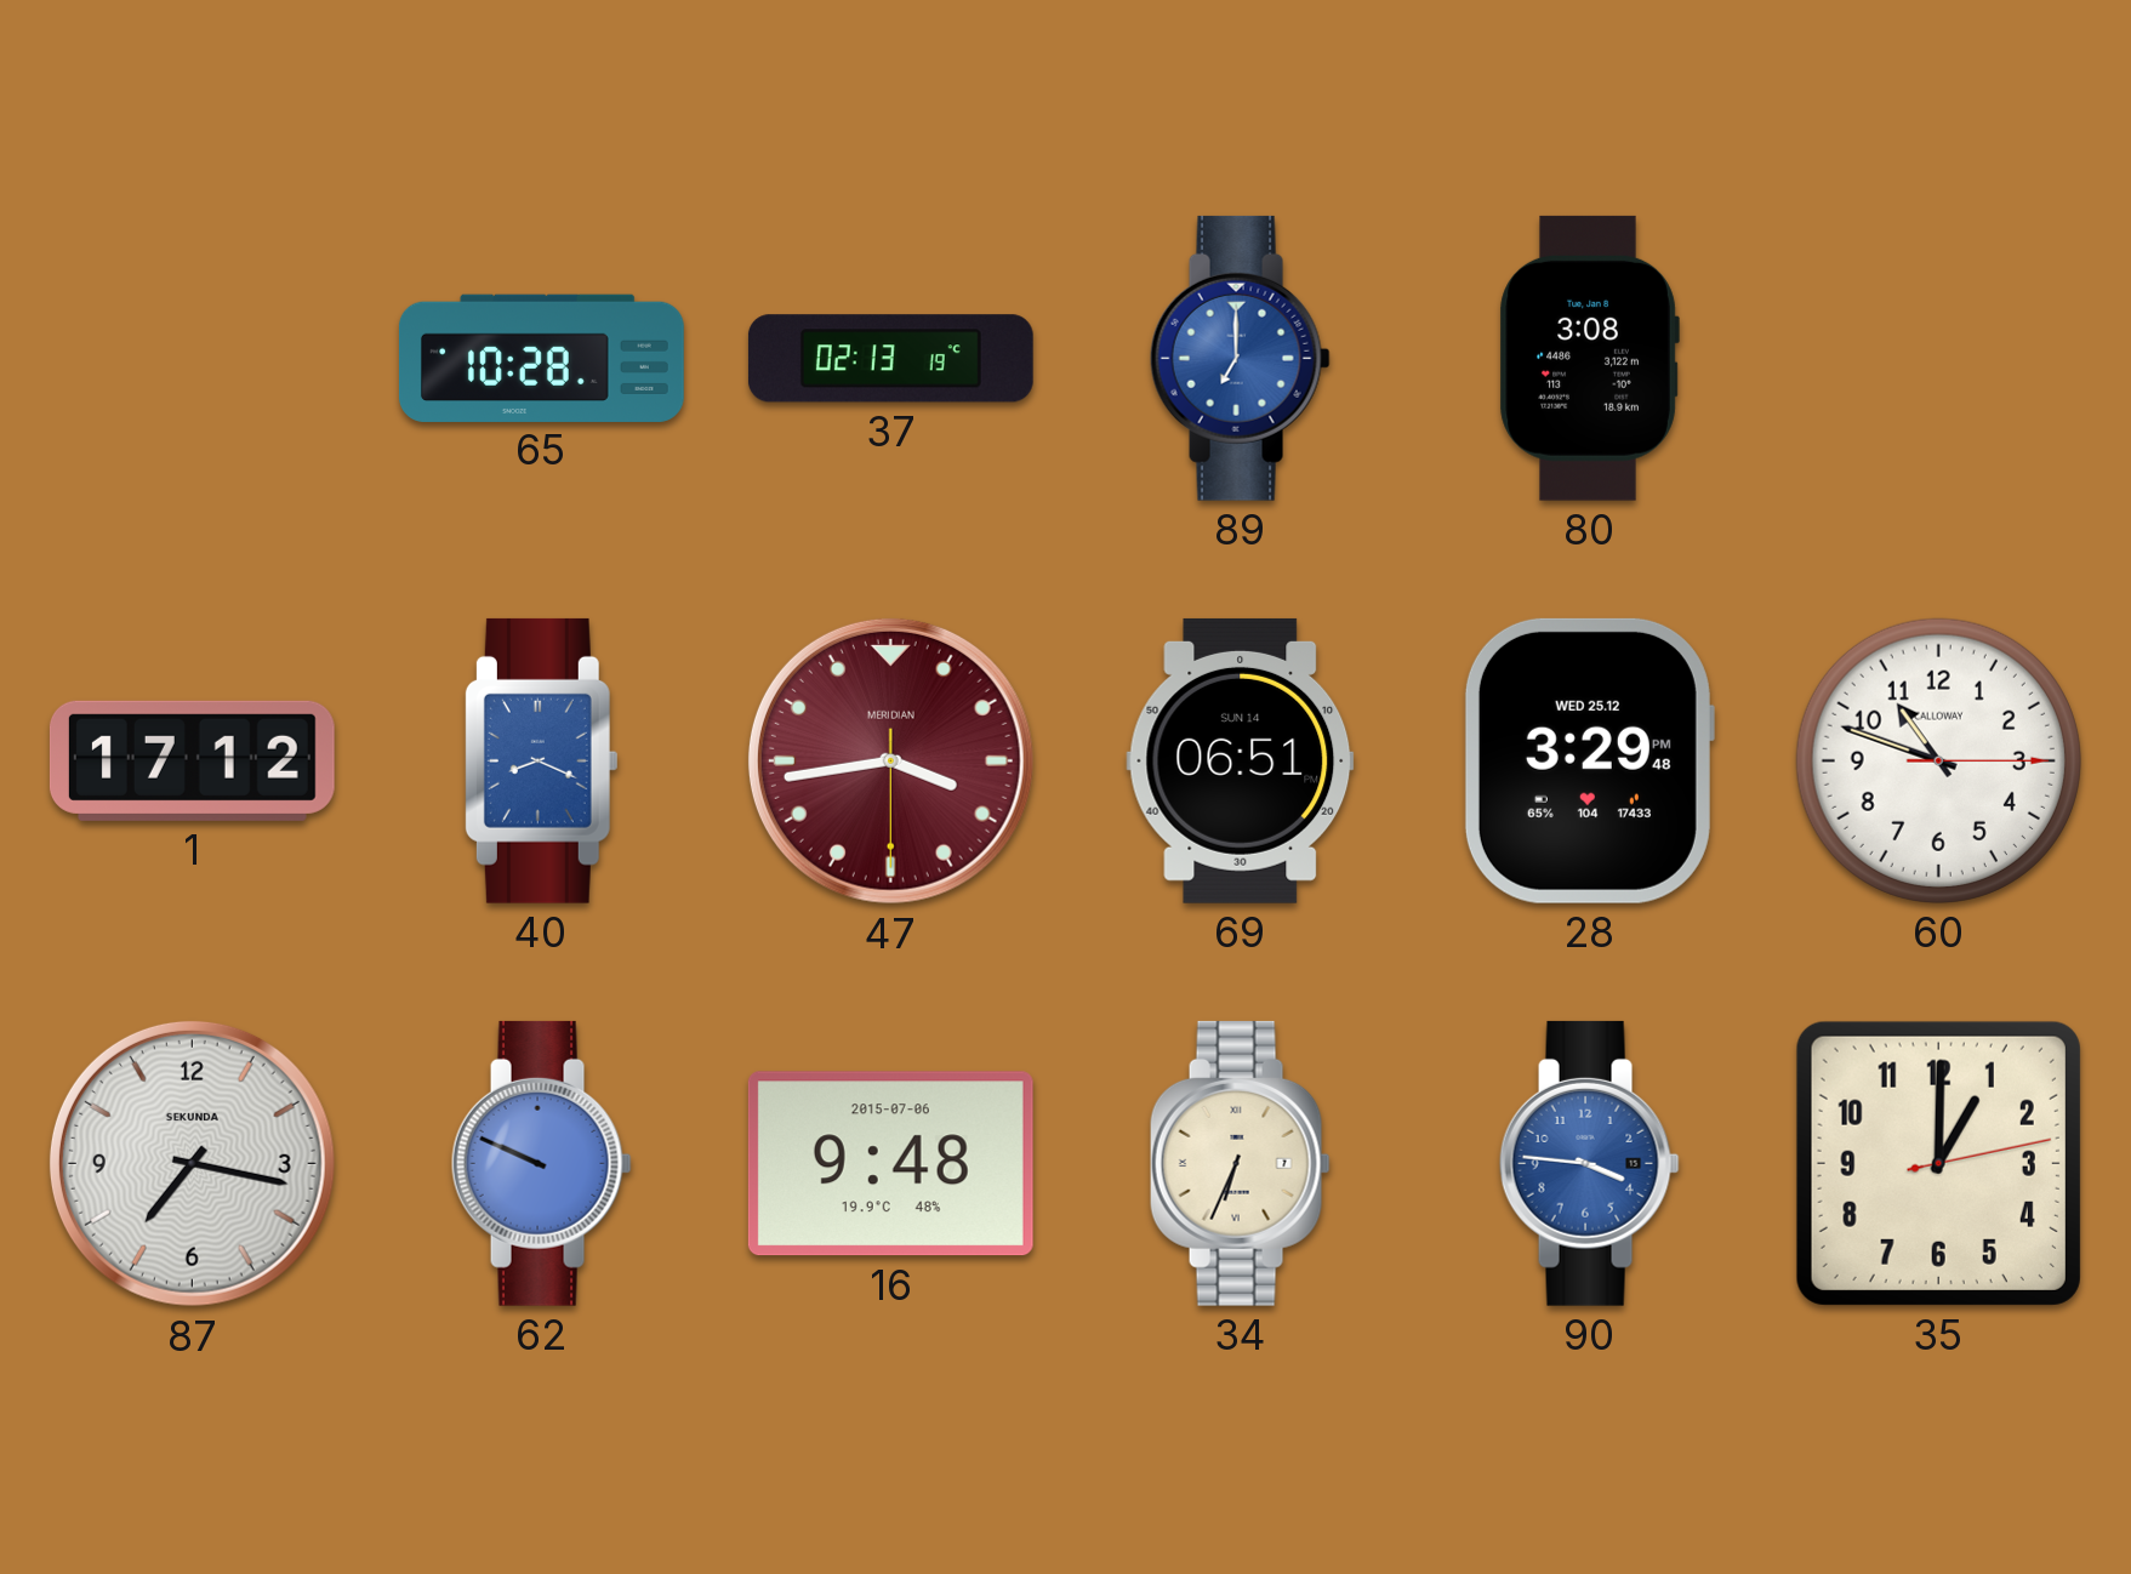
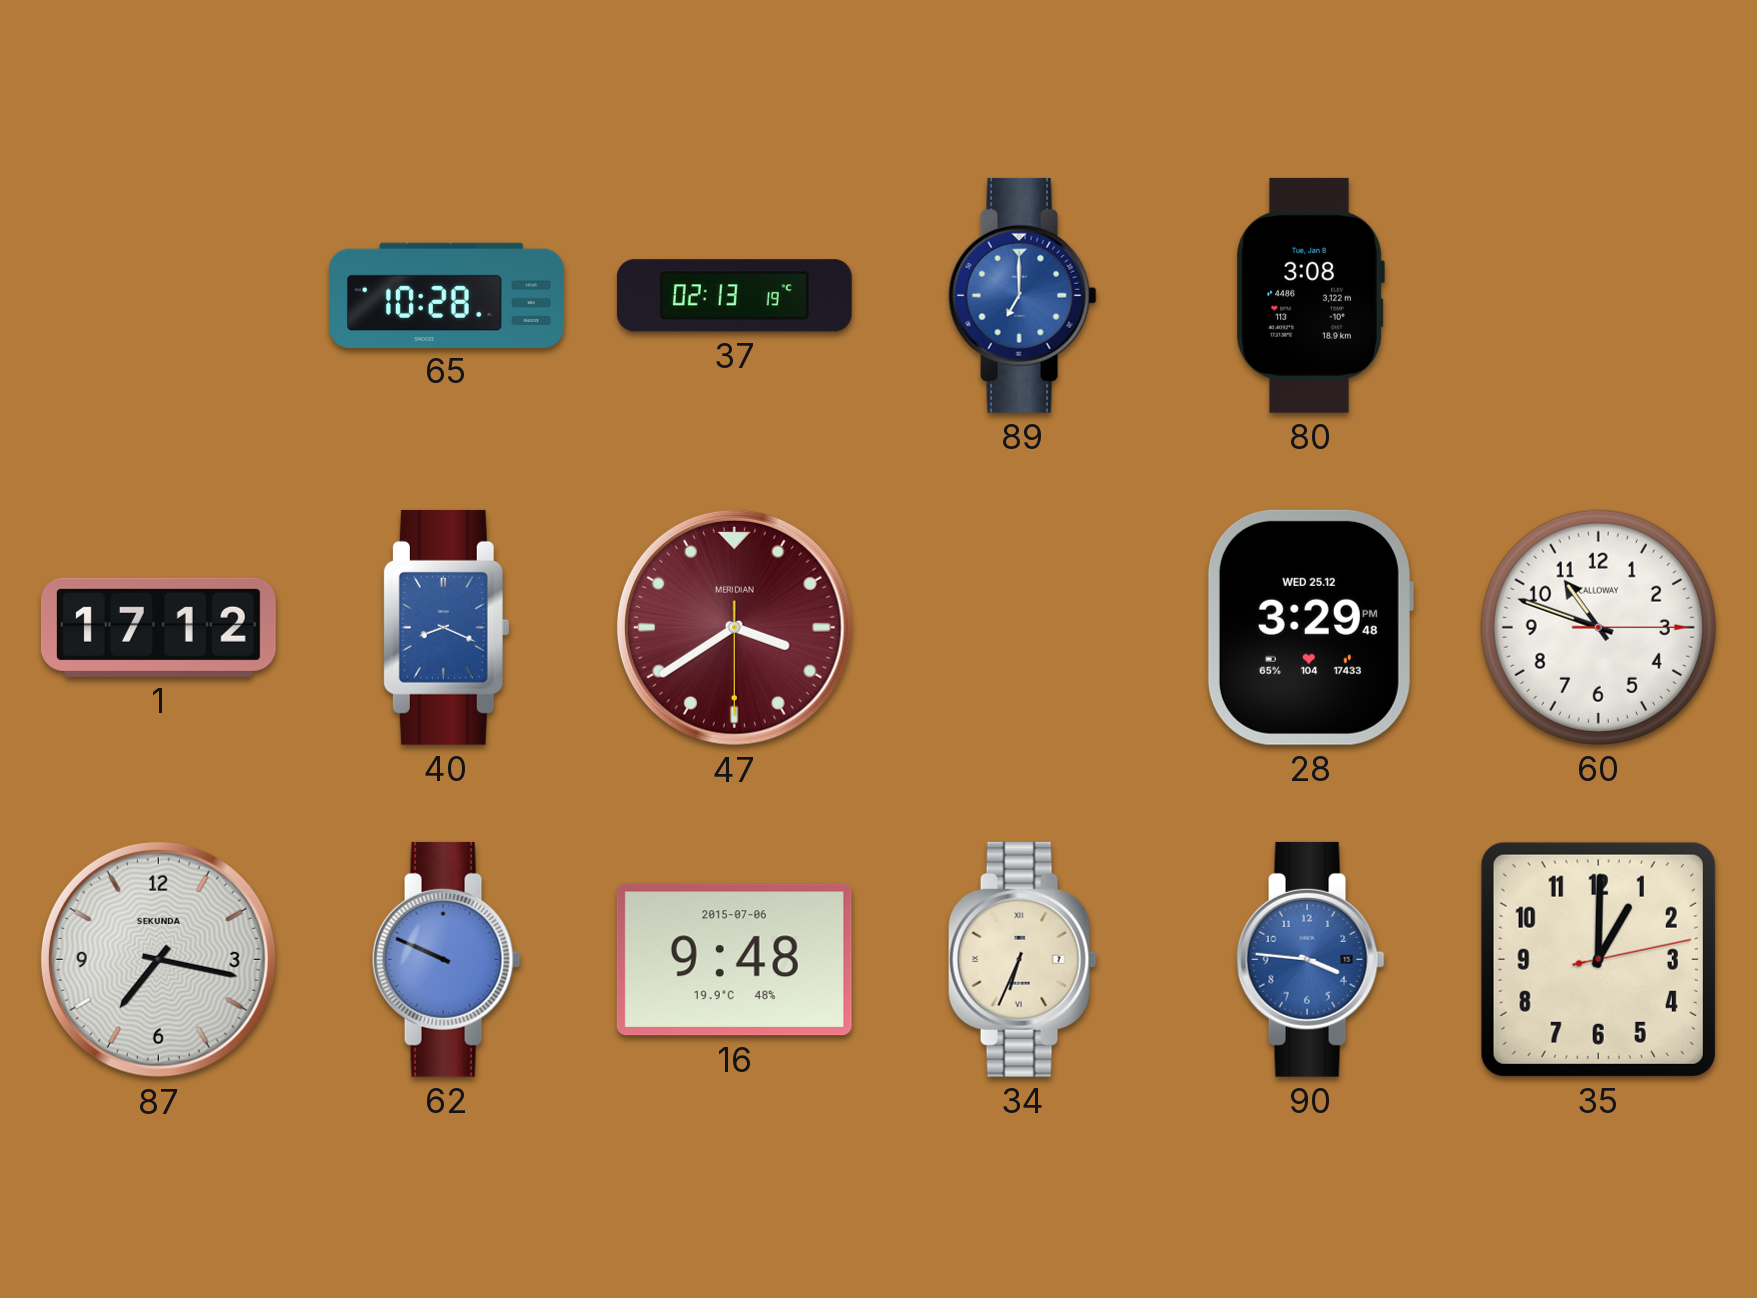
47: 3:43 -> 3:39 (734, 627)
69: 06:51 -> none (1241, 760)
